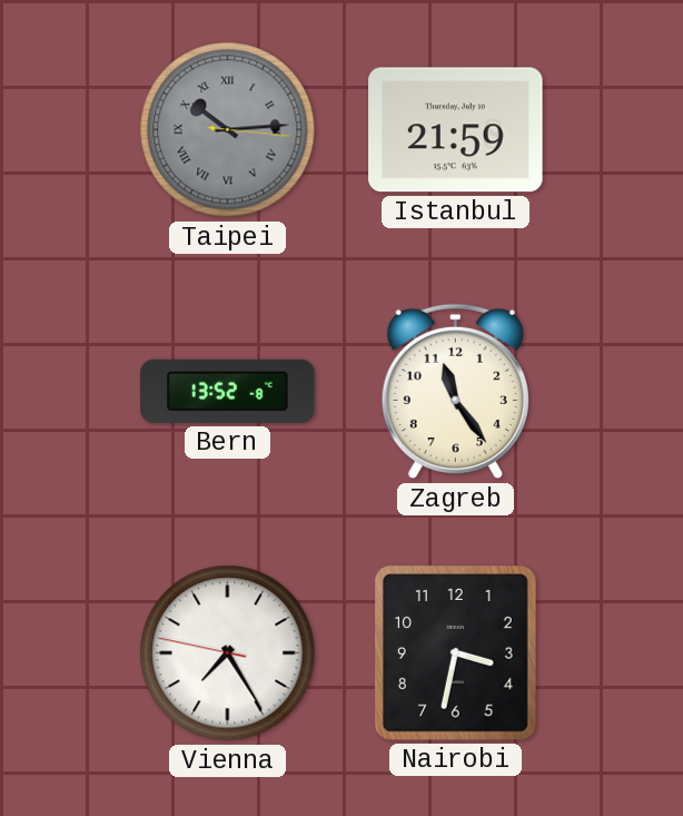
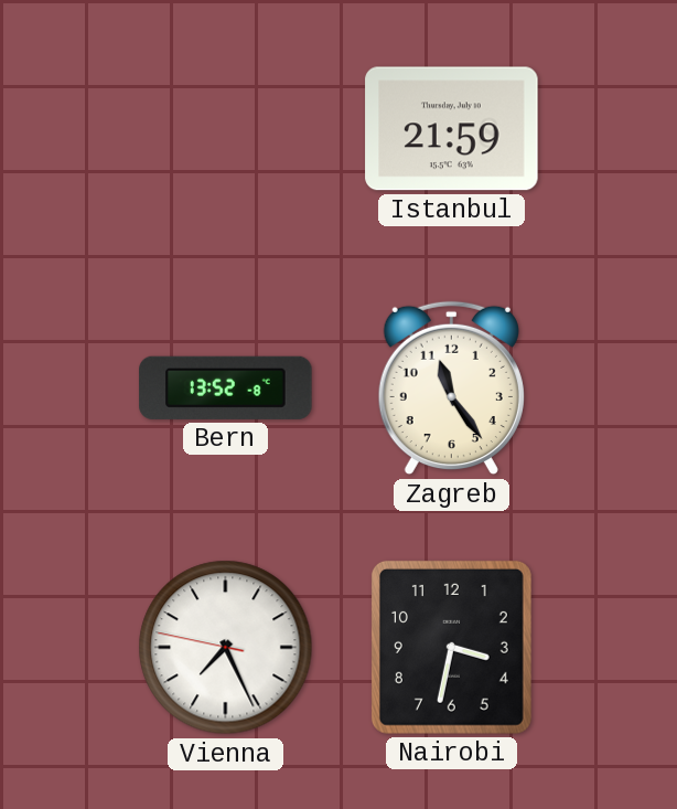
Taipei: 10:14 -> none (228, 130)
Vienna: 7:24 -> 7:25 (226, 648)
